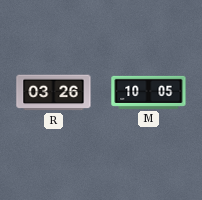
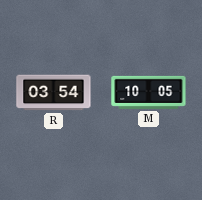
R: 03:26 -> 03:54 (54, 93)
